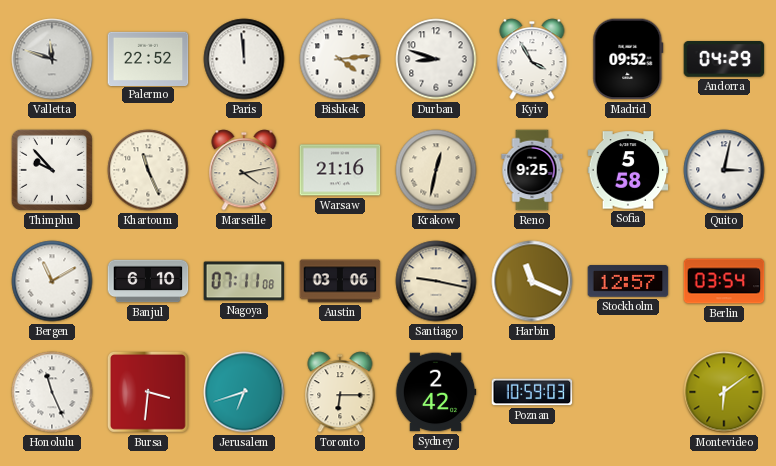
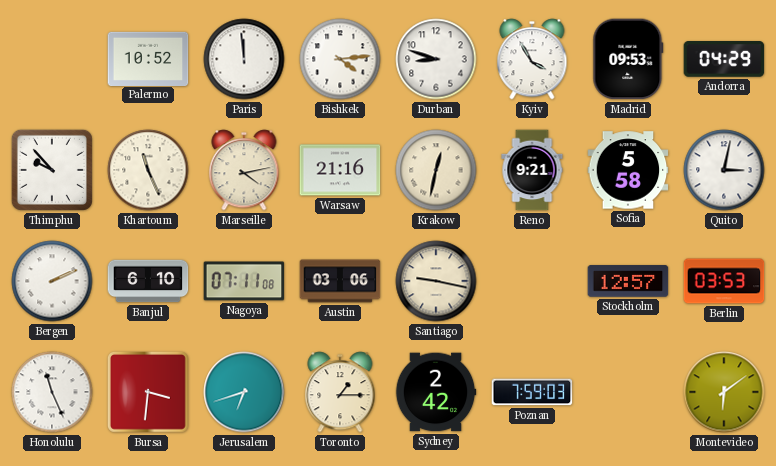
Valletta: 11:48 -> none (52, 59)
Palermo: 22:52 -> 10:52 (148, 58)
Madrid: 09:52 -> 09:53 (628, 59)
Reno: 9:25 -> 9:21 (532, 170)
Bergen: 11:10 -> 2:11 (52, 281)
Harbin: 11:19 -> none (532, 281)
Berlin: 03:54 -> 03:53 (724, 281)
Toronto: 6:15 -> 1:15 (340, 392)
Poznan: 10:59 -> 7:59 (532, 392)
